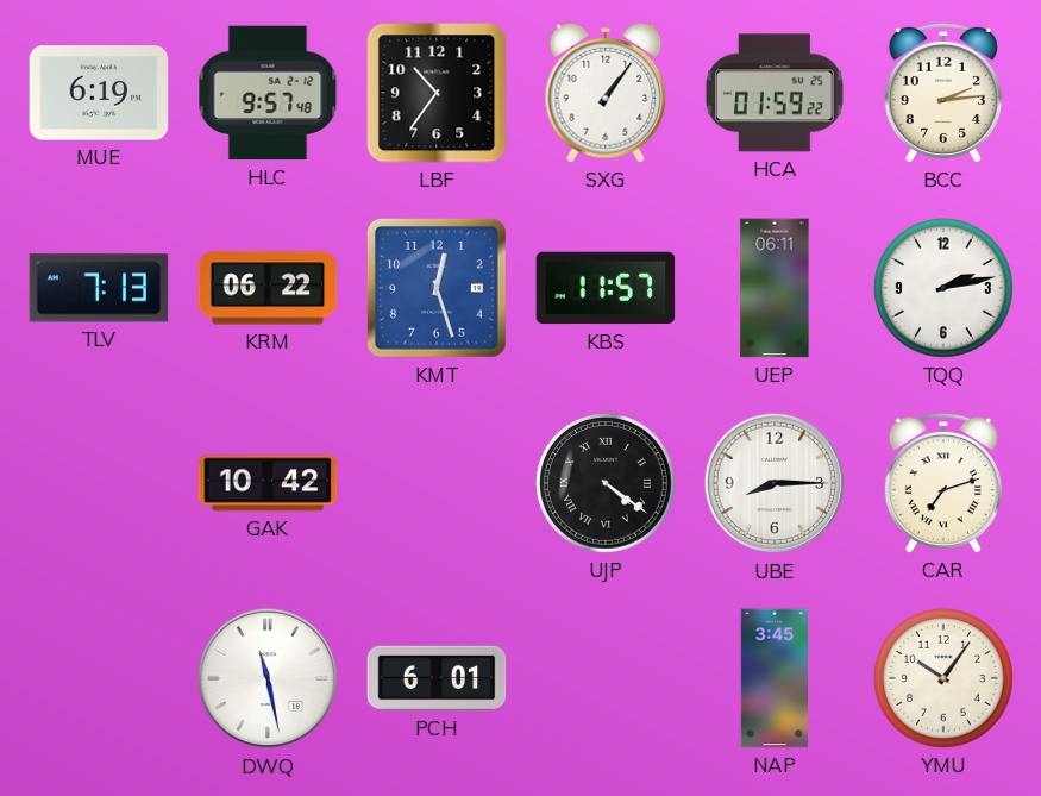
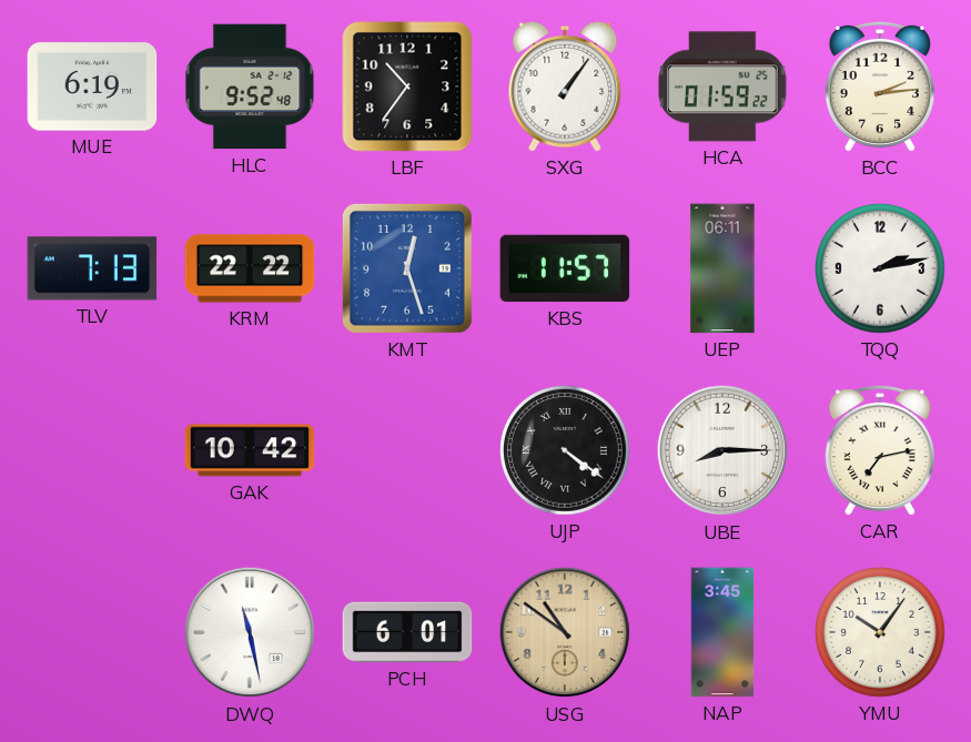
HLC: 9:57 -> 9:52 (250, 87)
KRM: 06:22 -> 22:22 (250, 268)
CAR: 7:12 -> 7:13 (880, 450)
USG: none -> 10:51 (565, 632)
